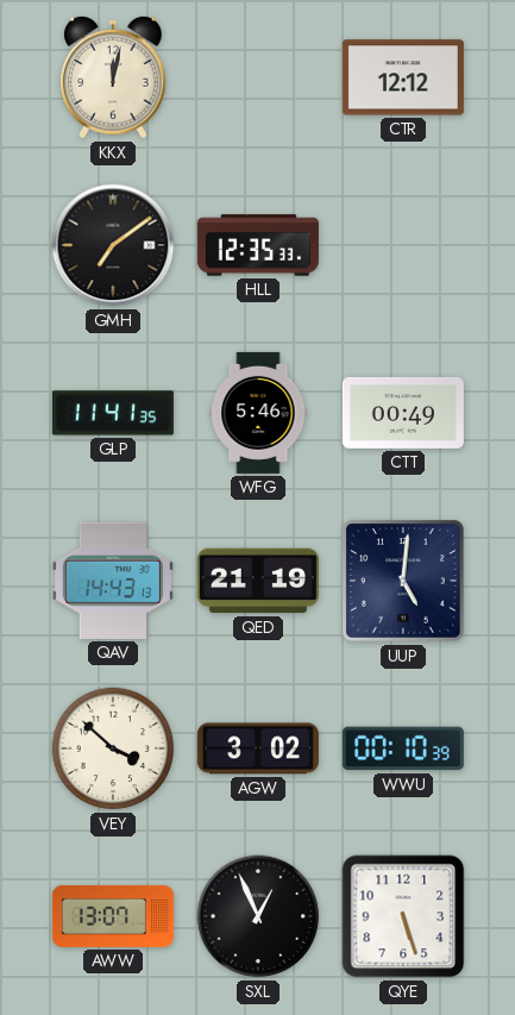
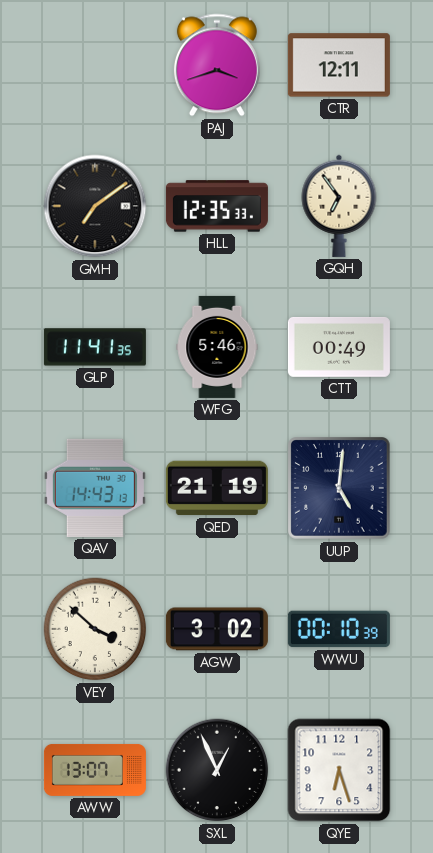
KKX: 12:02 -> none (113, 79)
PAJ: none -> 3:42 (217, 65)
CTR: 12:12 -> 12:11 (339, 65)
GQH: none -> 6:54 (339, 206)
QYE: 5:27 -> 6:27 (339, 770)
